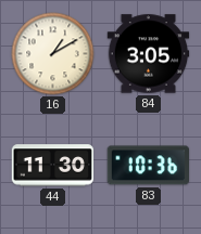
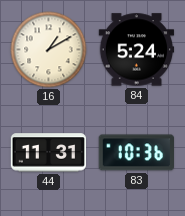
84: 3:05 -> 5:24 (137, 50)
44: 11:30 -> 11:31 (49, 153)
